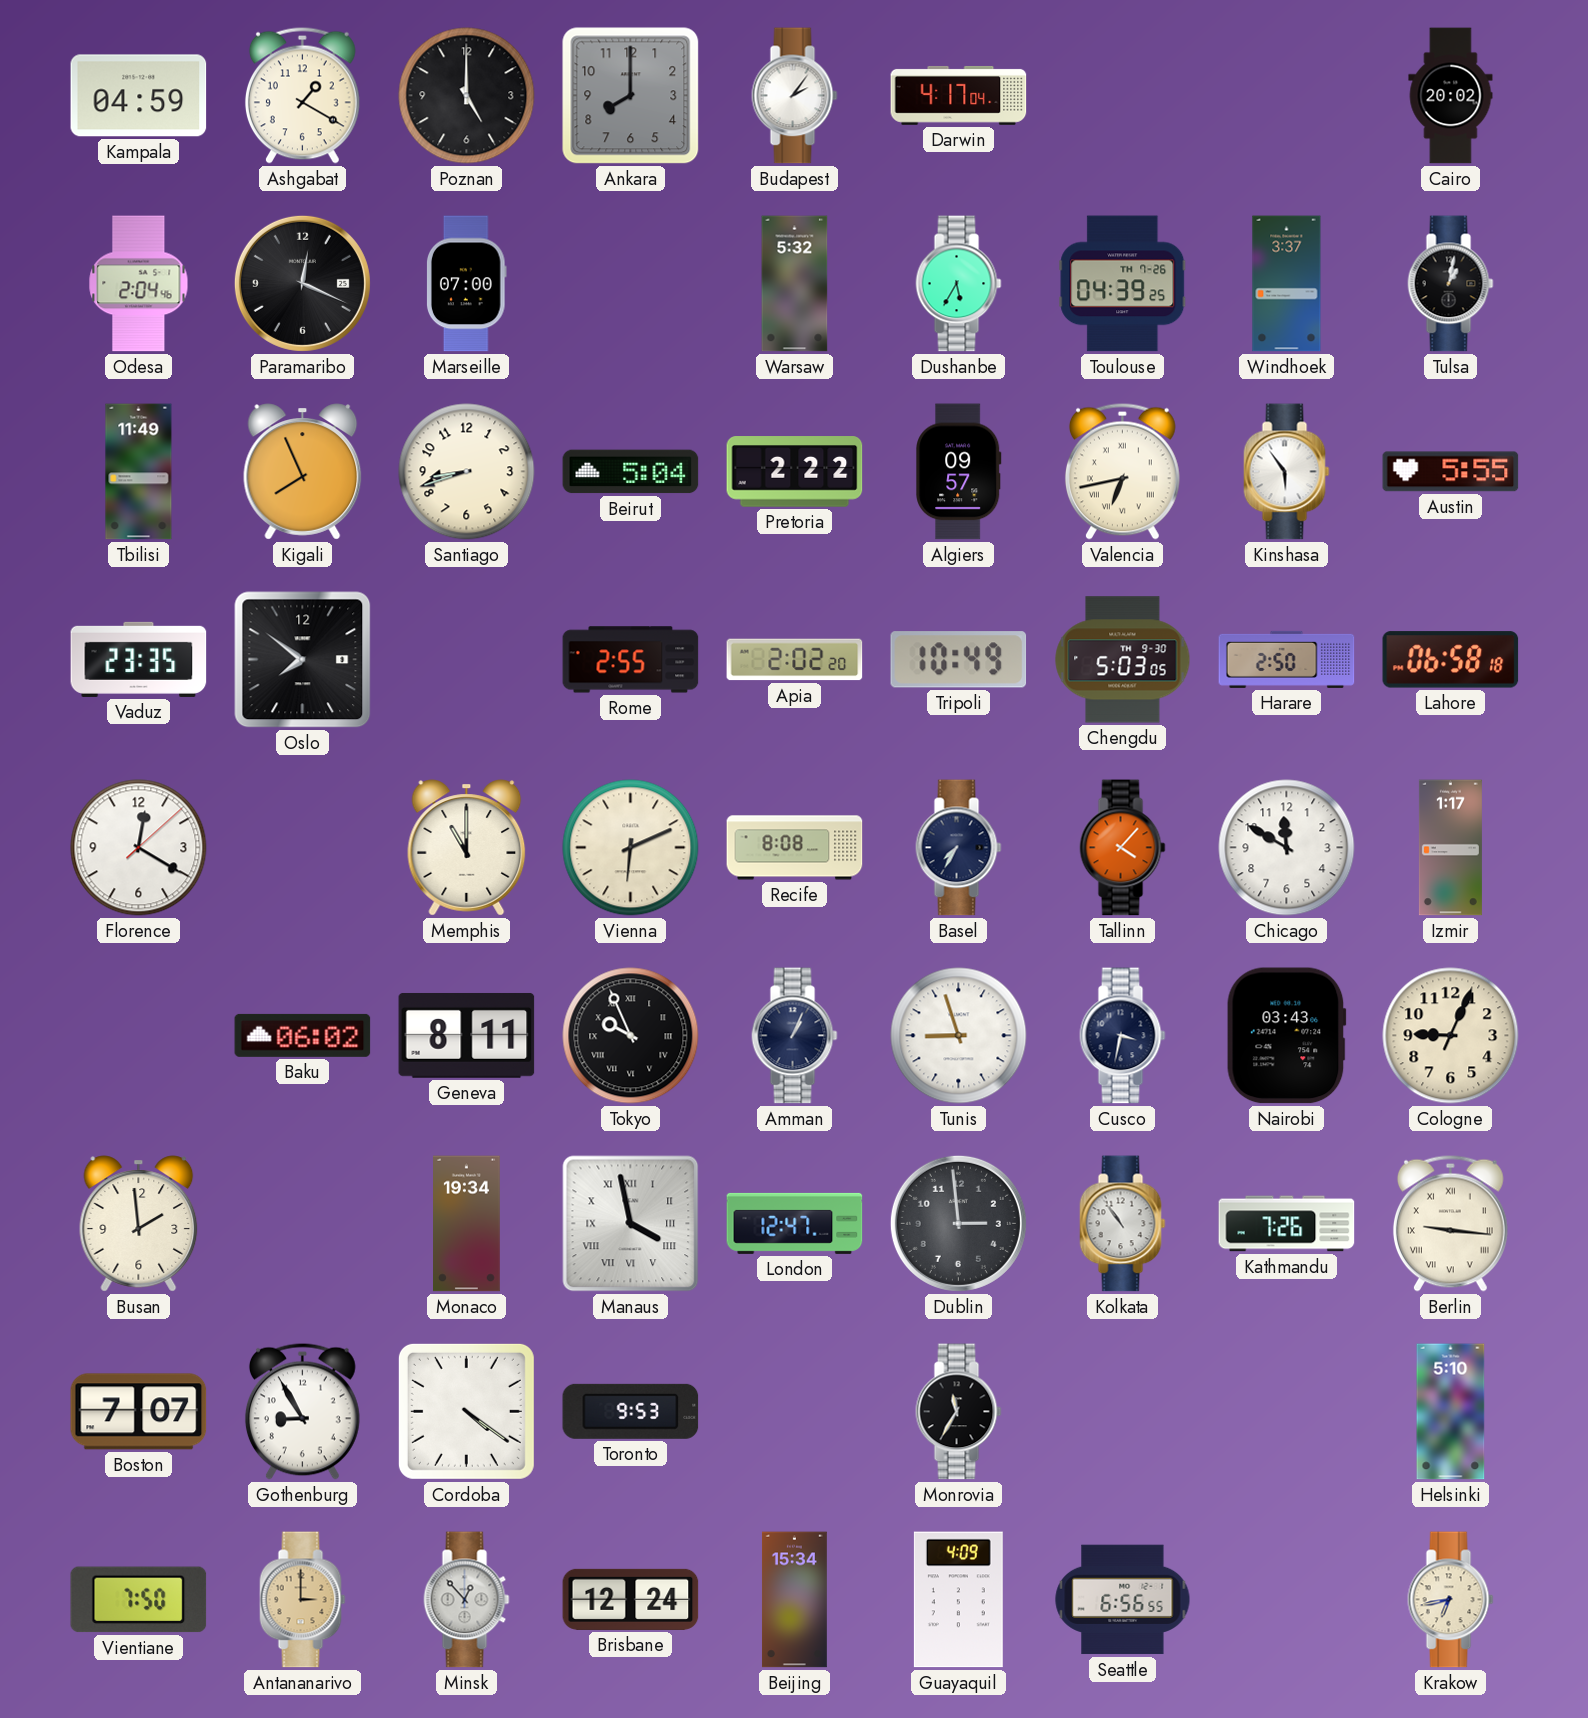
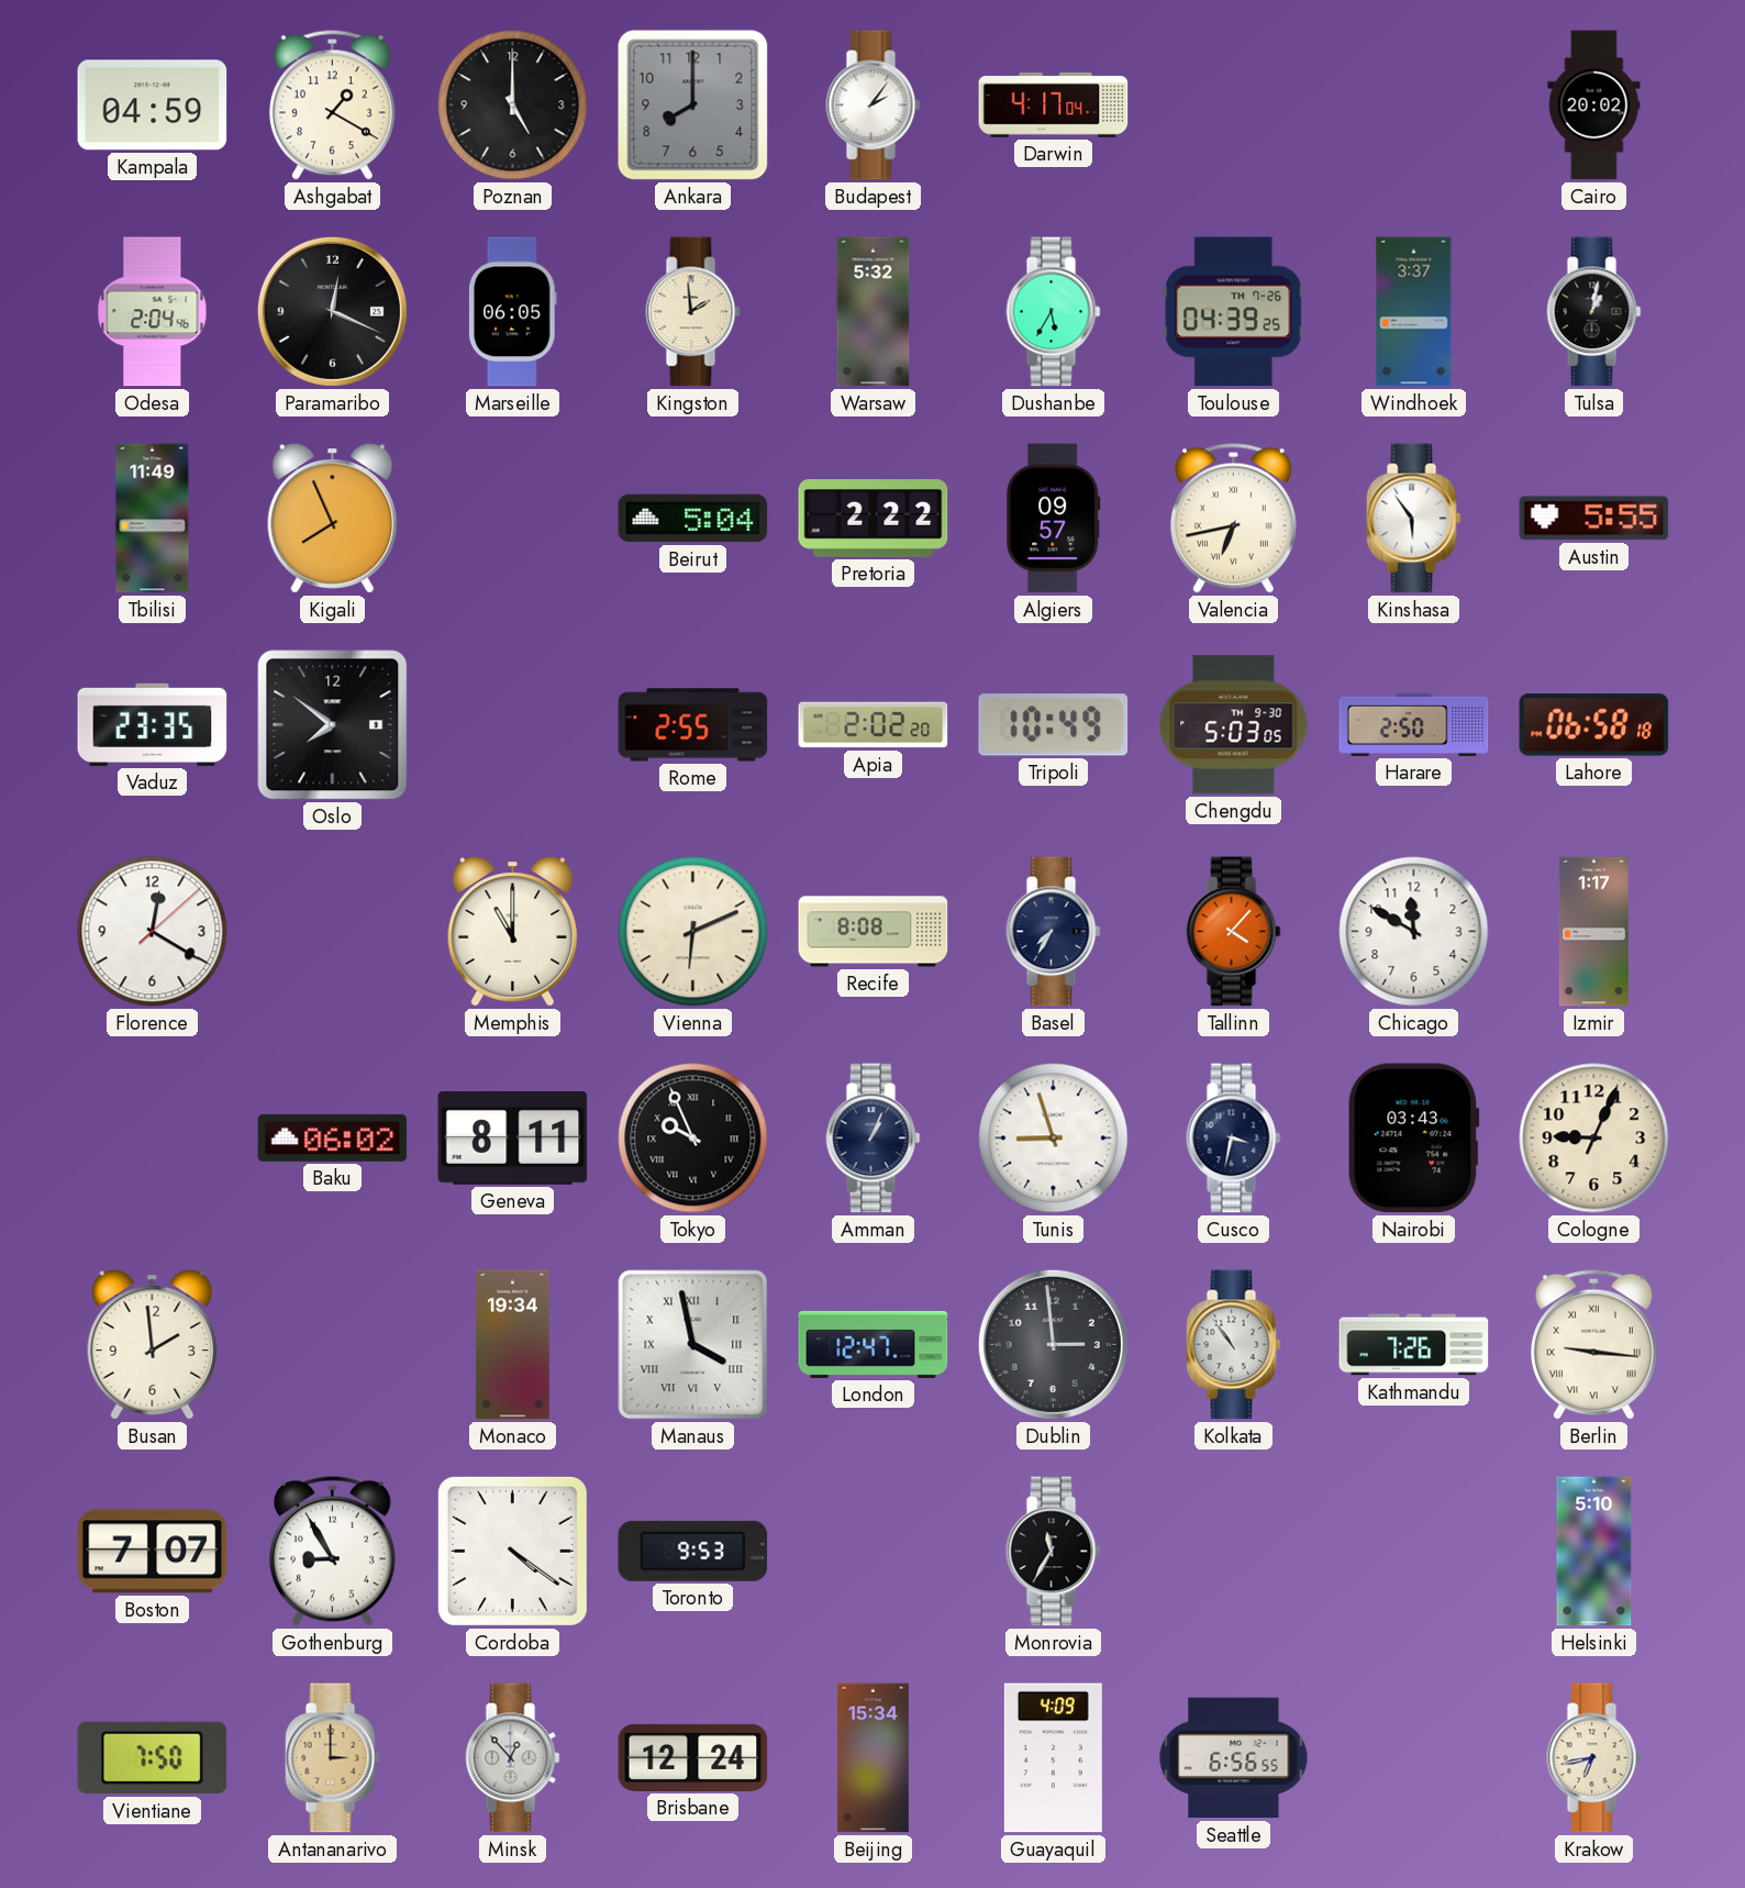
Marseille: 07:00 -> 06:05 (512, 312)
Kingston: none -> 1:59 (693, 312)
Santiago: 8:42 -> none (467, 472)
